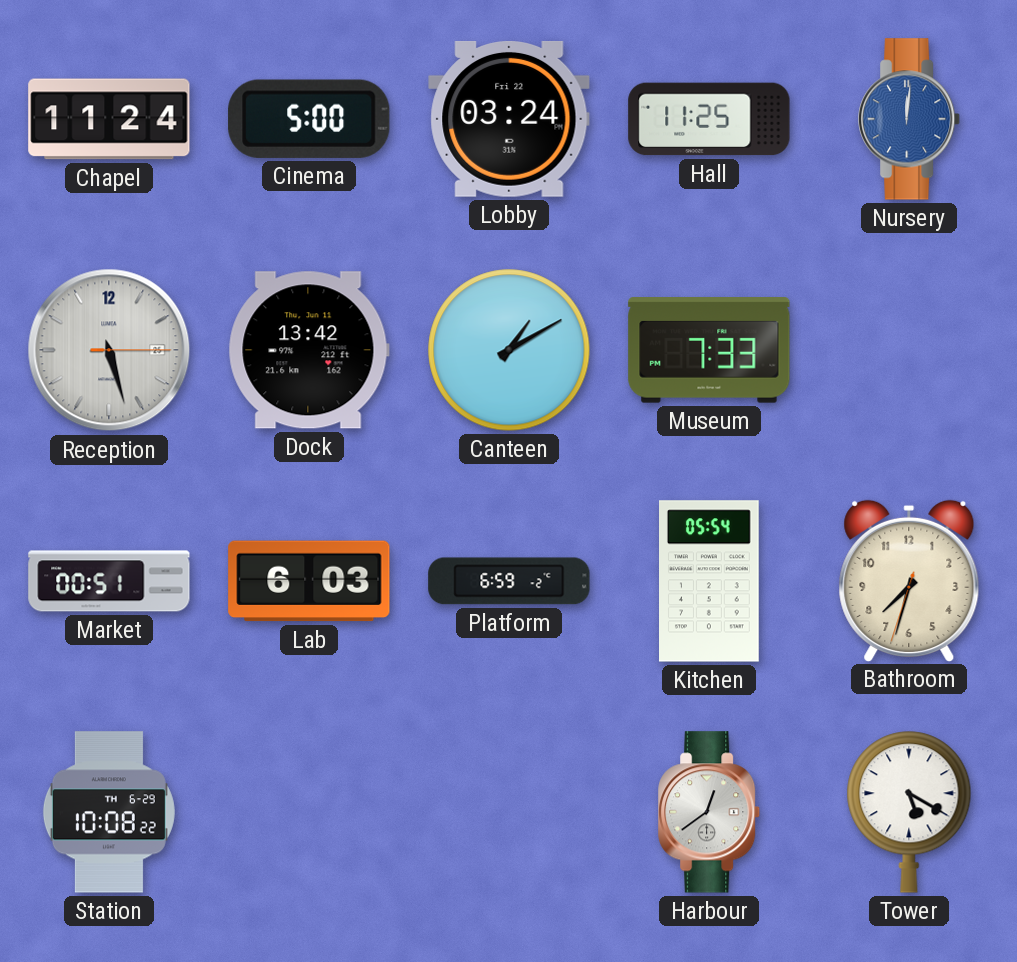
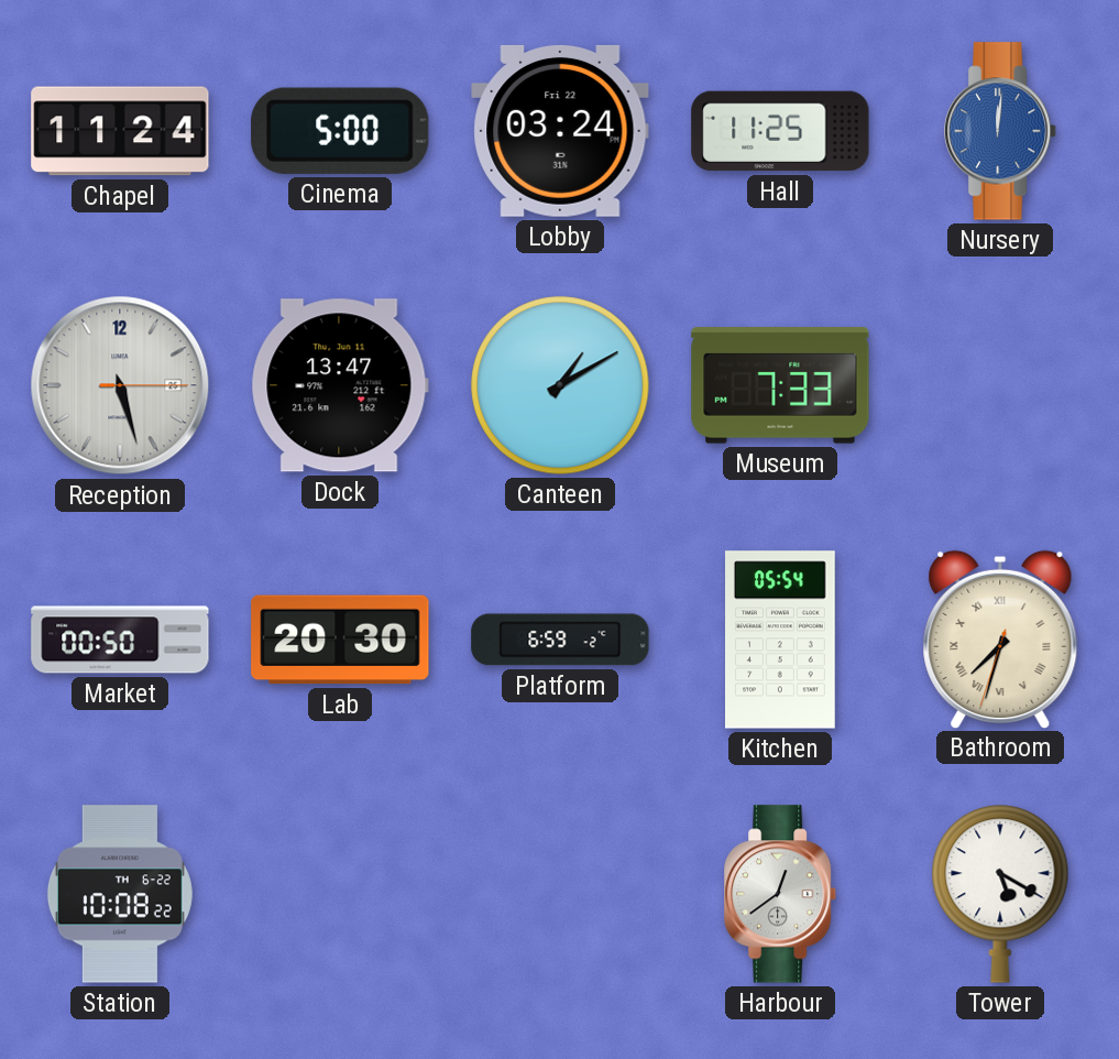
Dock: 13:42 -> 13:47 (340, 385)
Market: 00:51 -> 00:50 (120, 640)
Lab: 6:03 -> 20:30 (340, 640)
Bathroom numerals: Arabic -> Roman (1000, 638)
Station date: TH 6-29 -> TH 6-22 (120, 894)
